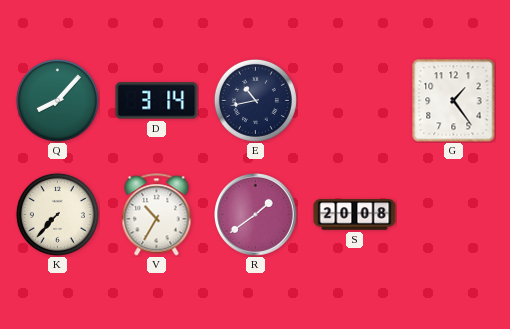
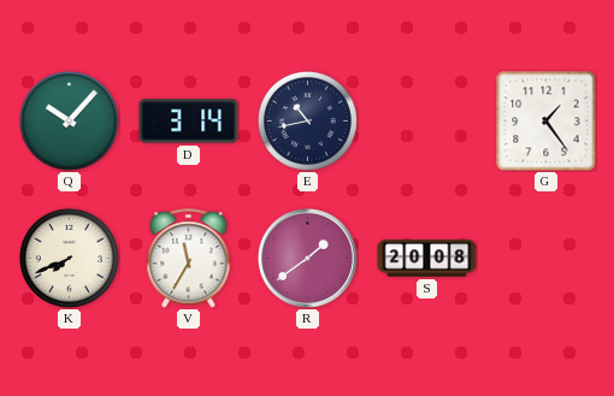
Q: 8:07 -> 10:07 (69, 120)
K: 7:37 -> 7:41 (69, 258)
V: 10:35 -> 11:35 (189, 259)
